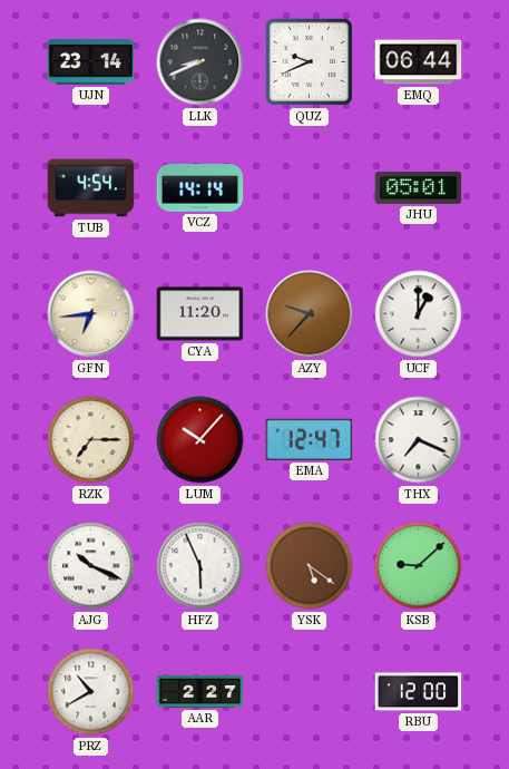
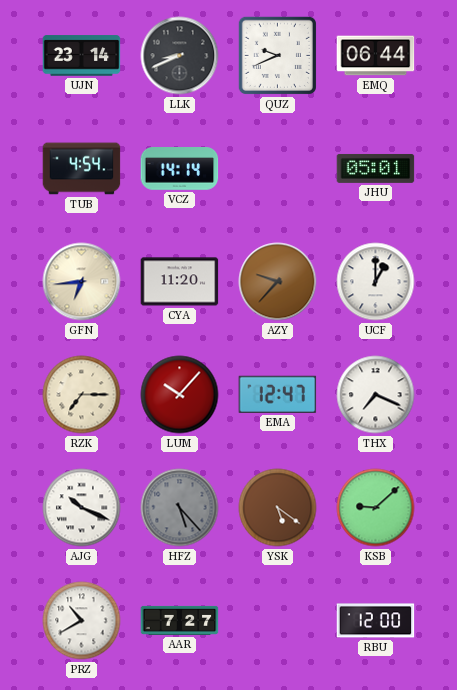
HFZ: 5:56 -> 5:23 (180, 508)
HFZ dial: white -> grey (180, 508)
AAR: 2:27 -> 7:27 (180, 620)
